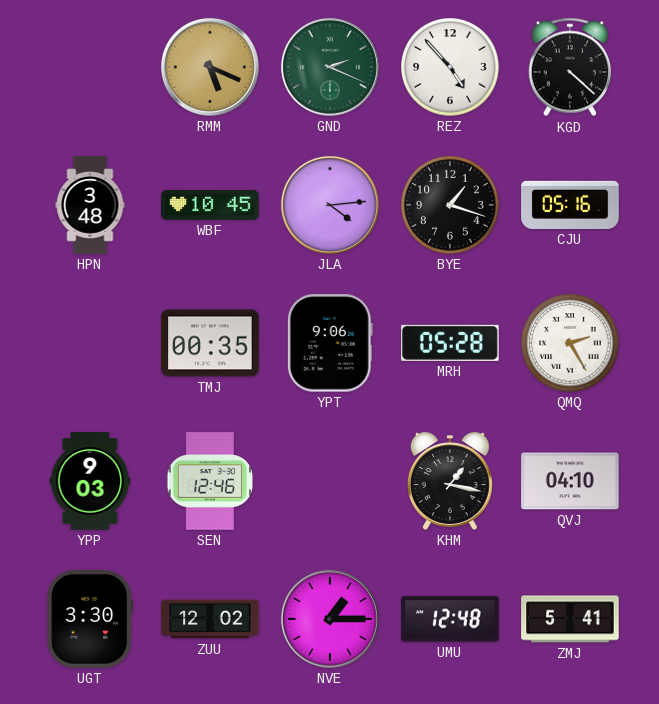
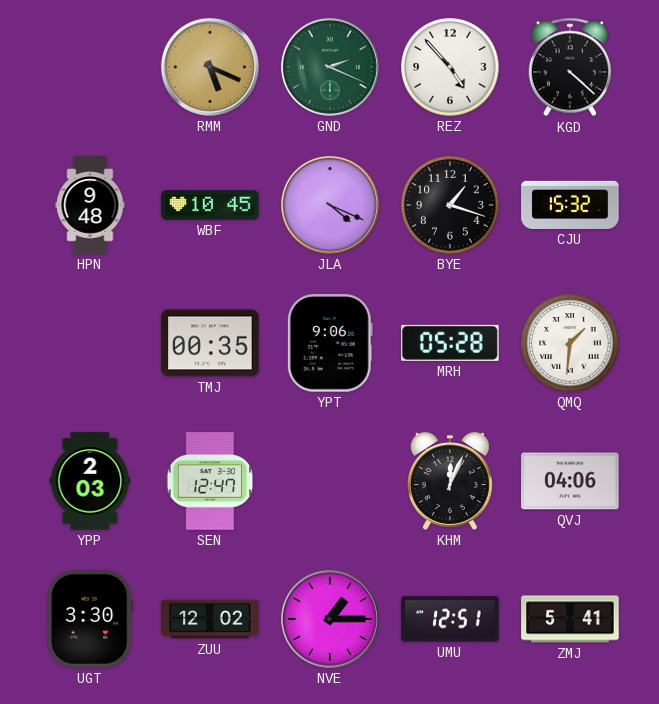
HPN: 3:48 -> 9:48 (90, 205)
JLA: 4:14 -> 4:19 (330, 205)
CJU: 05:16 -> 15:32 (570, 205)
QMQ: 2:25 -> 1:31 (570, 343)
YPP: 9:03 -> 2:03 (90, 481)
SEN: 12:46 -> 12:47 (210, 481)
KHM: 1:17 -> 12:04 (450, 481)
QVJ: 04:10 -> 04:06 (570, 481)
UMU: 12:48 -> 12:51 (450, 619)
